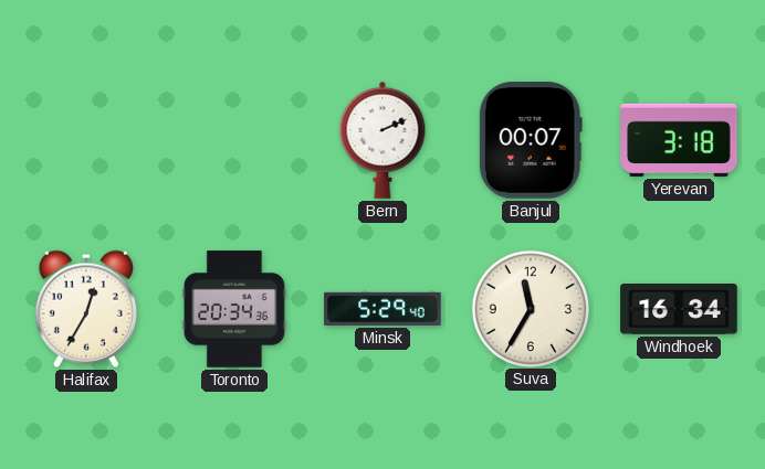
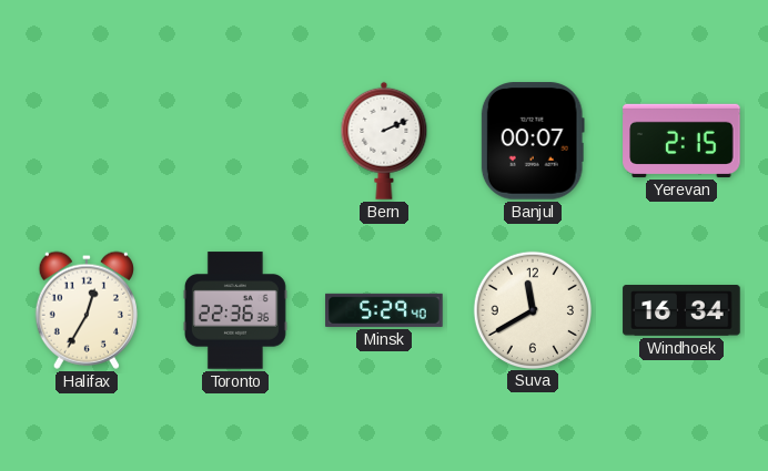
Yerevan: 3:18 -> 2:15 (681, 141)
Toronto: 20:34 -> 22:36 (235, 310)
Suva: 11:35 -> 11:40 (532, 309)
